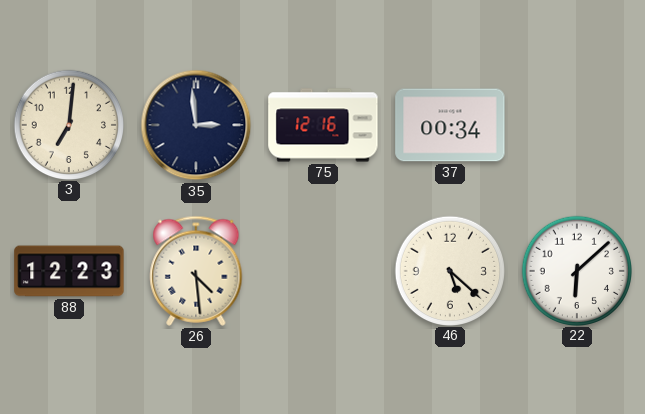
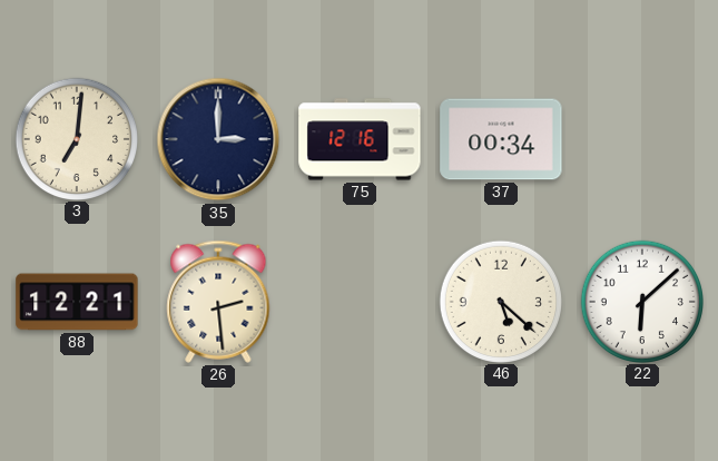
35: 2:59 -> 3:00 (218, 139)
88: 12:23 -> 12:21 (77, 302)
26: 4:29 -> 2:29 (218, 302)
